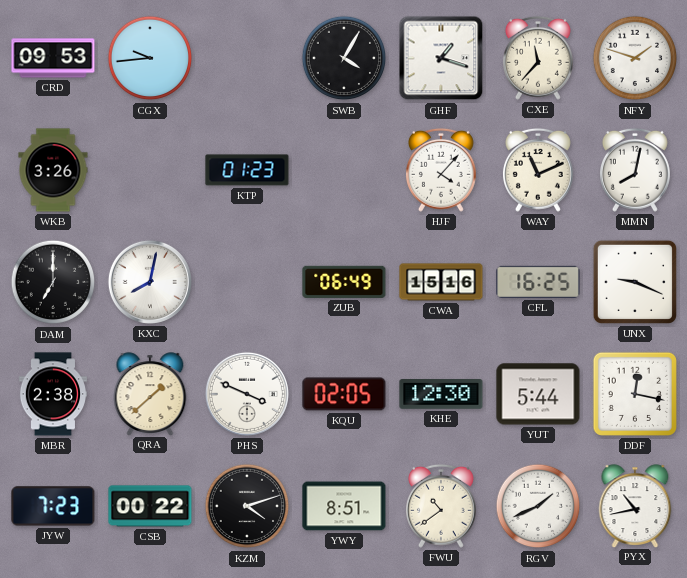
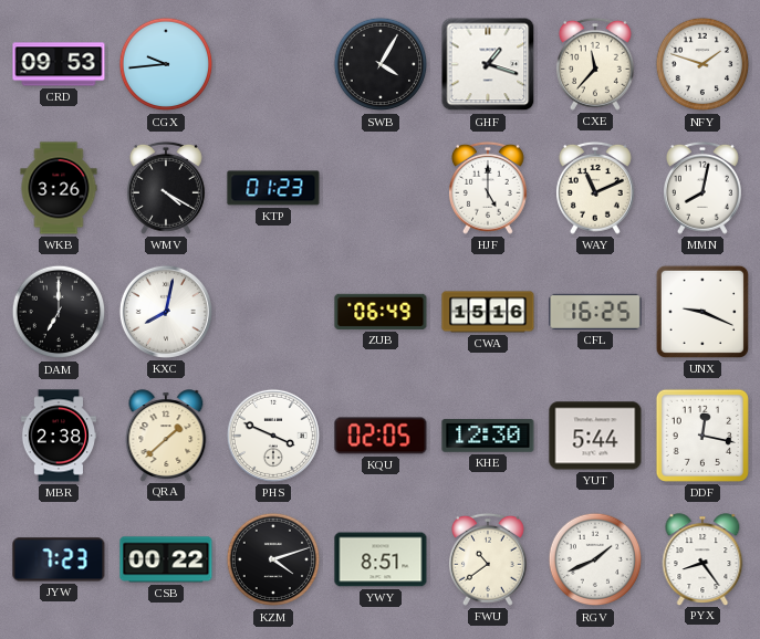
WMV: none -> 4:20 (166, 188)
HJF: 4:07 -> 5:00 (488, 188)
PYX: 10:43 -> 8:24 (702, 559)
